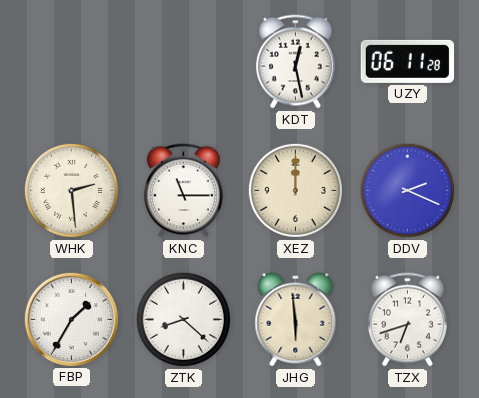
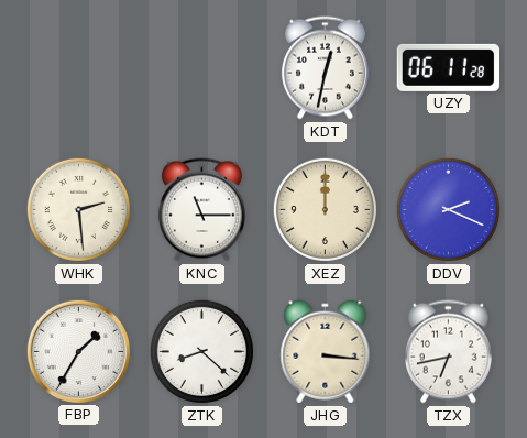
KDT: 12:28 -> 12:32 (325, 68)
JHG: 5:59 -> 3:16 (326, 352)
TZX: 6:42 -> 6:43 (448, 352)
